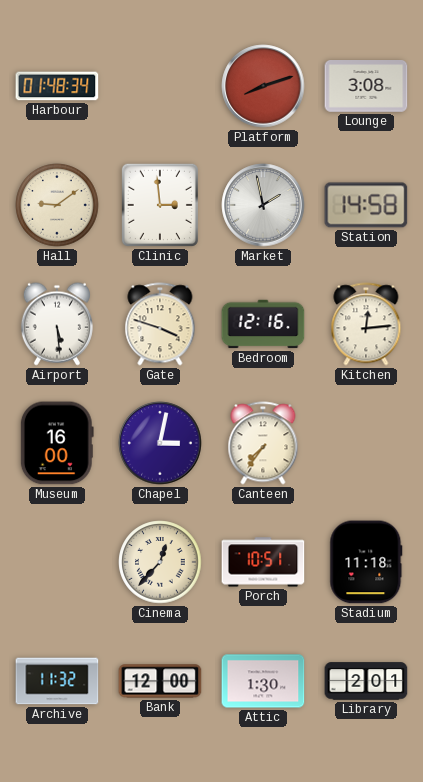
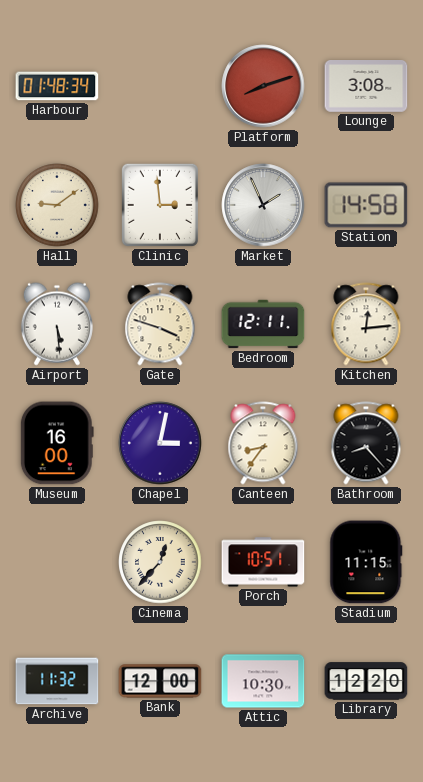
Market: 1:58 -> 1:56 (263, 205)
Bedroom: 12:16 -> 12:11 (263, 324)
Canteen: 7:36 -> 8:36 (263, 443)
Bathroom: none -> 8:23 (366, 443)
Stadium: 11:18 -> 11:15 (366, 562)
Attic: 1:30 -> 10:30 (263, 681)
Library: 2:01 -> 12:20 (366, 681)
